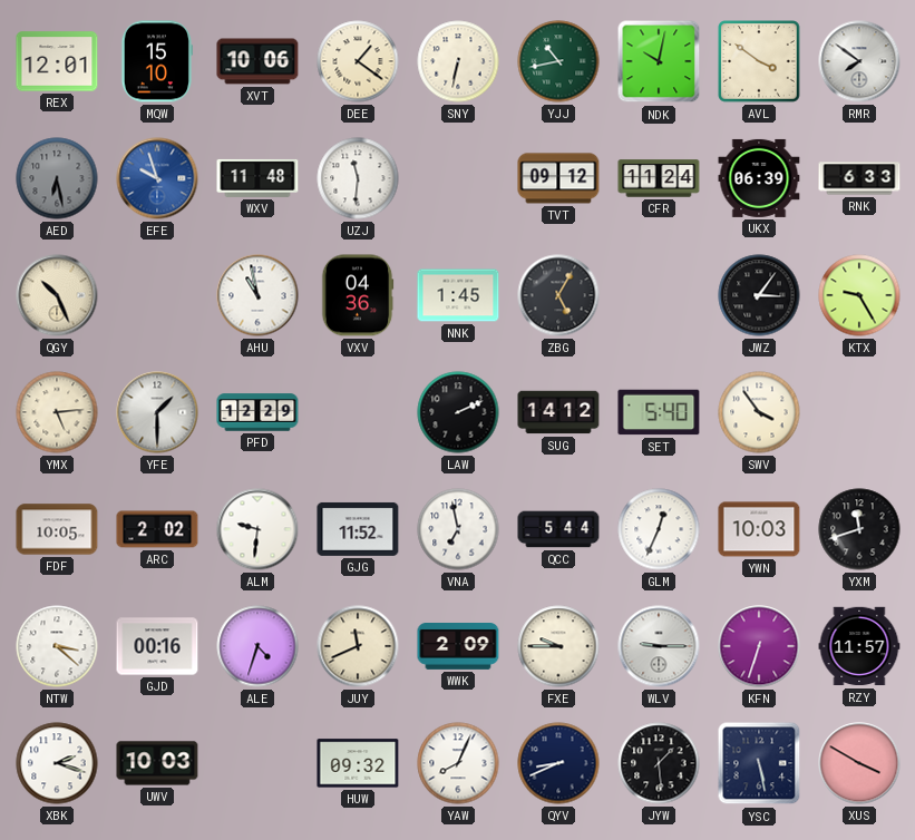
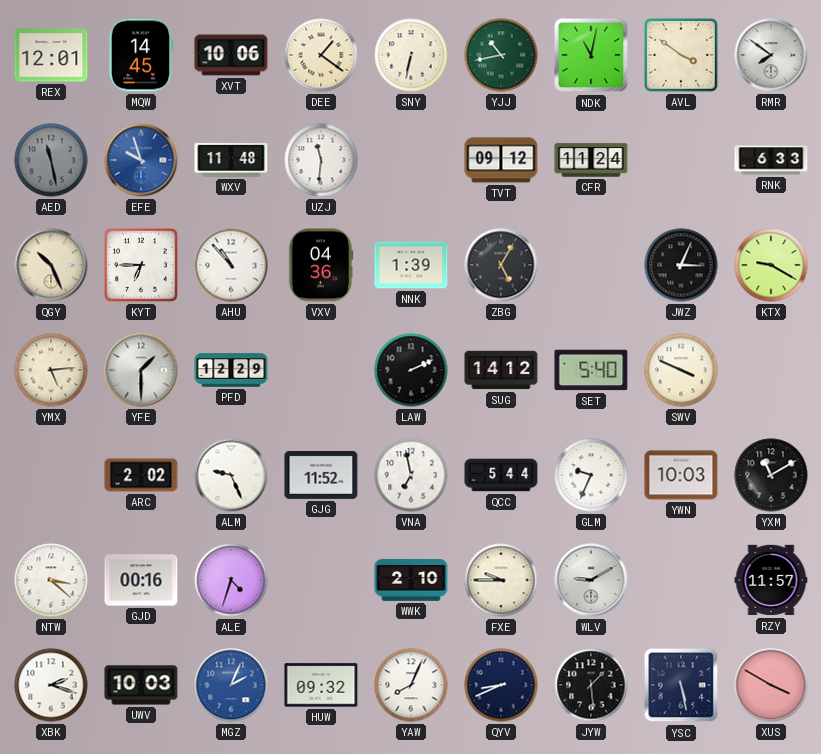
MQW: 15:10 -> 14:45 (140, 55)
NDK: 10:02 -> 11:02 (591, 55)
AED: 6:28 -> 11:28 (51, 160)
UKX: 06:39 -> none (759, 178)
KYT: none -> 6:45 (141, 265)
AHU: 10:58 -> 10:53 (231, 265)
NNK: 1:45 -> 1:39 (411, 265)
JWZ: 3:06 -> 3:04 (681, 265)
KTX: 9:25 -> 9:20 (771, 265)
SWV: 3:54 -> 3:49 (681, 370)
FDF: 10:05 -> none (57, 529)
ALM: 9:31 -> 9:26 (231, 475)
GLM: 12:34 -> 9:34 (591, 475)
YXM: 11:42 -> 11:10 (771, 475)
JUY: 11:41 -> none (358, 646)
WWK: 2:09 -> 2:10 (411, 581)
WLV: 9:15 -> 9:10 (591, 580)
KFN: 6:33 -> none (759, 646)
MGZ: none -> 2:04 (231, 685)
